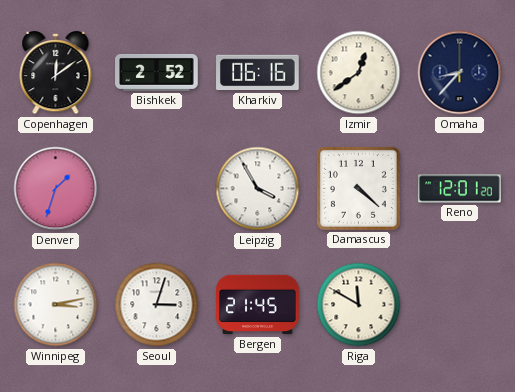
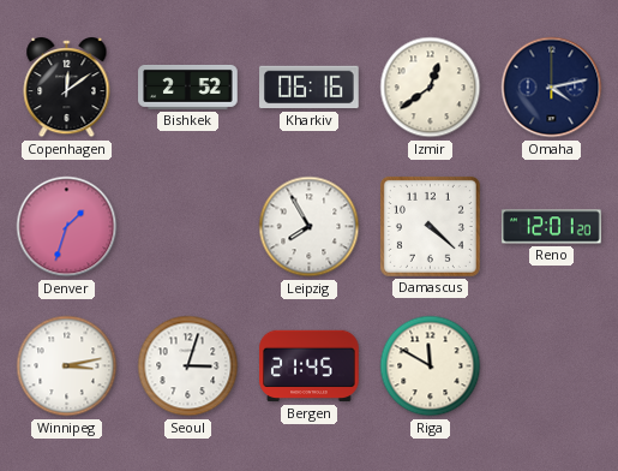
Omaha: 8:37 -> 4:13 (552, 88)
Leipzig: 3:55 -> 7:55 (310, 227)
